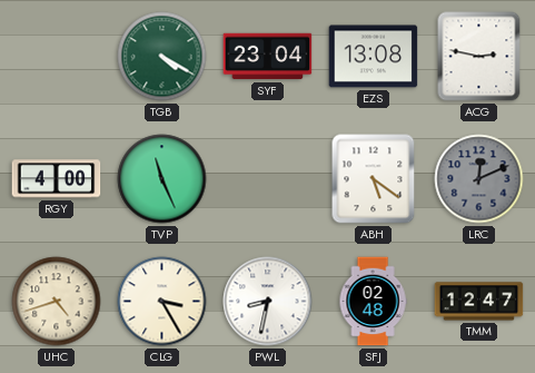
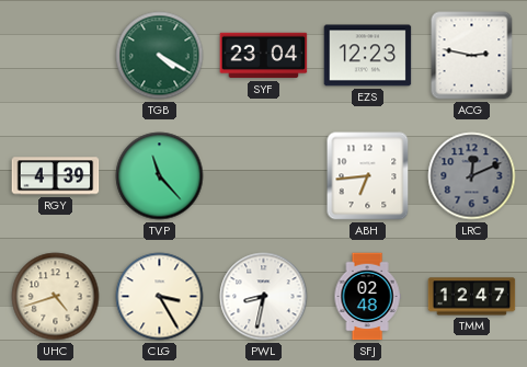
EZS: 13:08 -> 12:23 (368, 56)
RGY: 4:00 -> 4:39 (56, 176)
TVP: 11:26 -> 11:23 (160, 176)
ABH: 5:21 -> 6:44 (368, 176)
